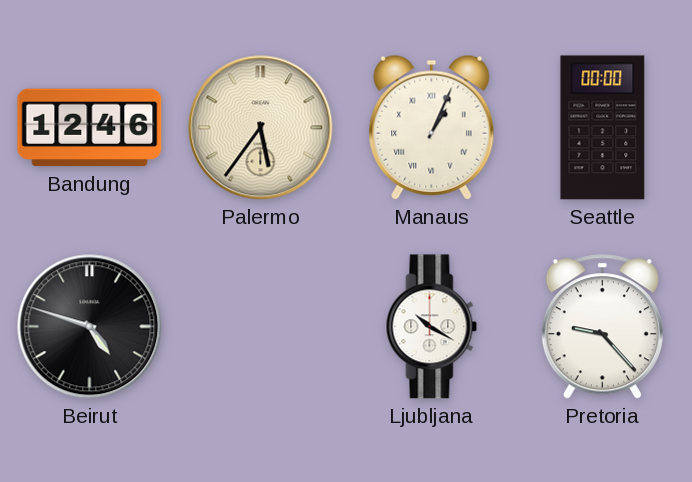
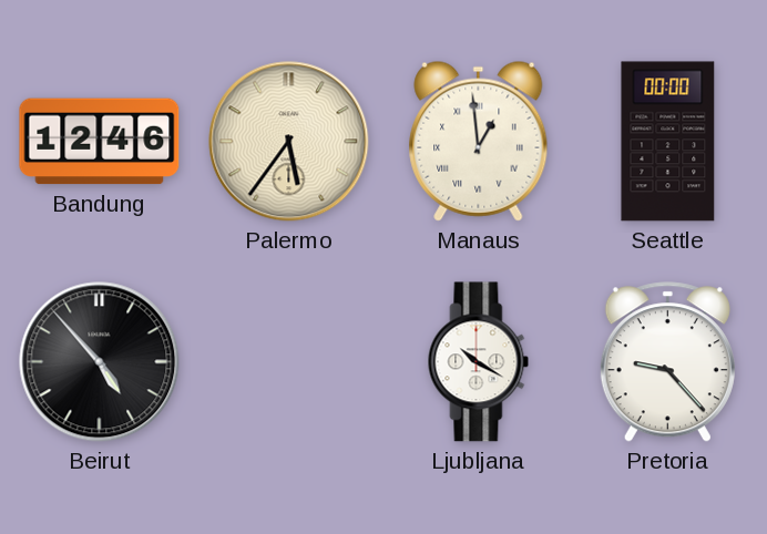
Manaus: 1:04 -> 12:59 (479, 141)
Beirut: 4:48 -> 4:53 (100, 362)
